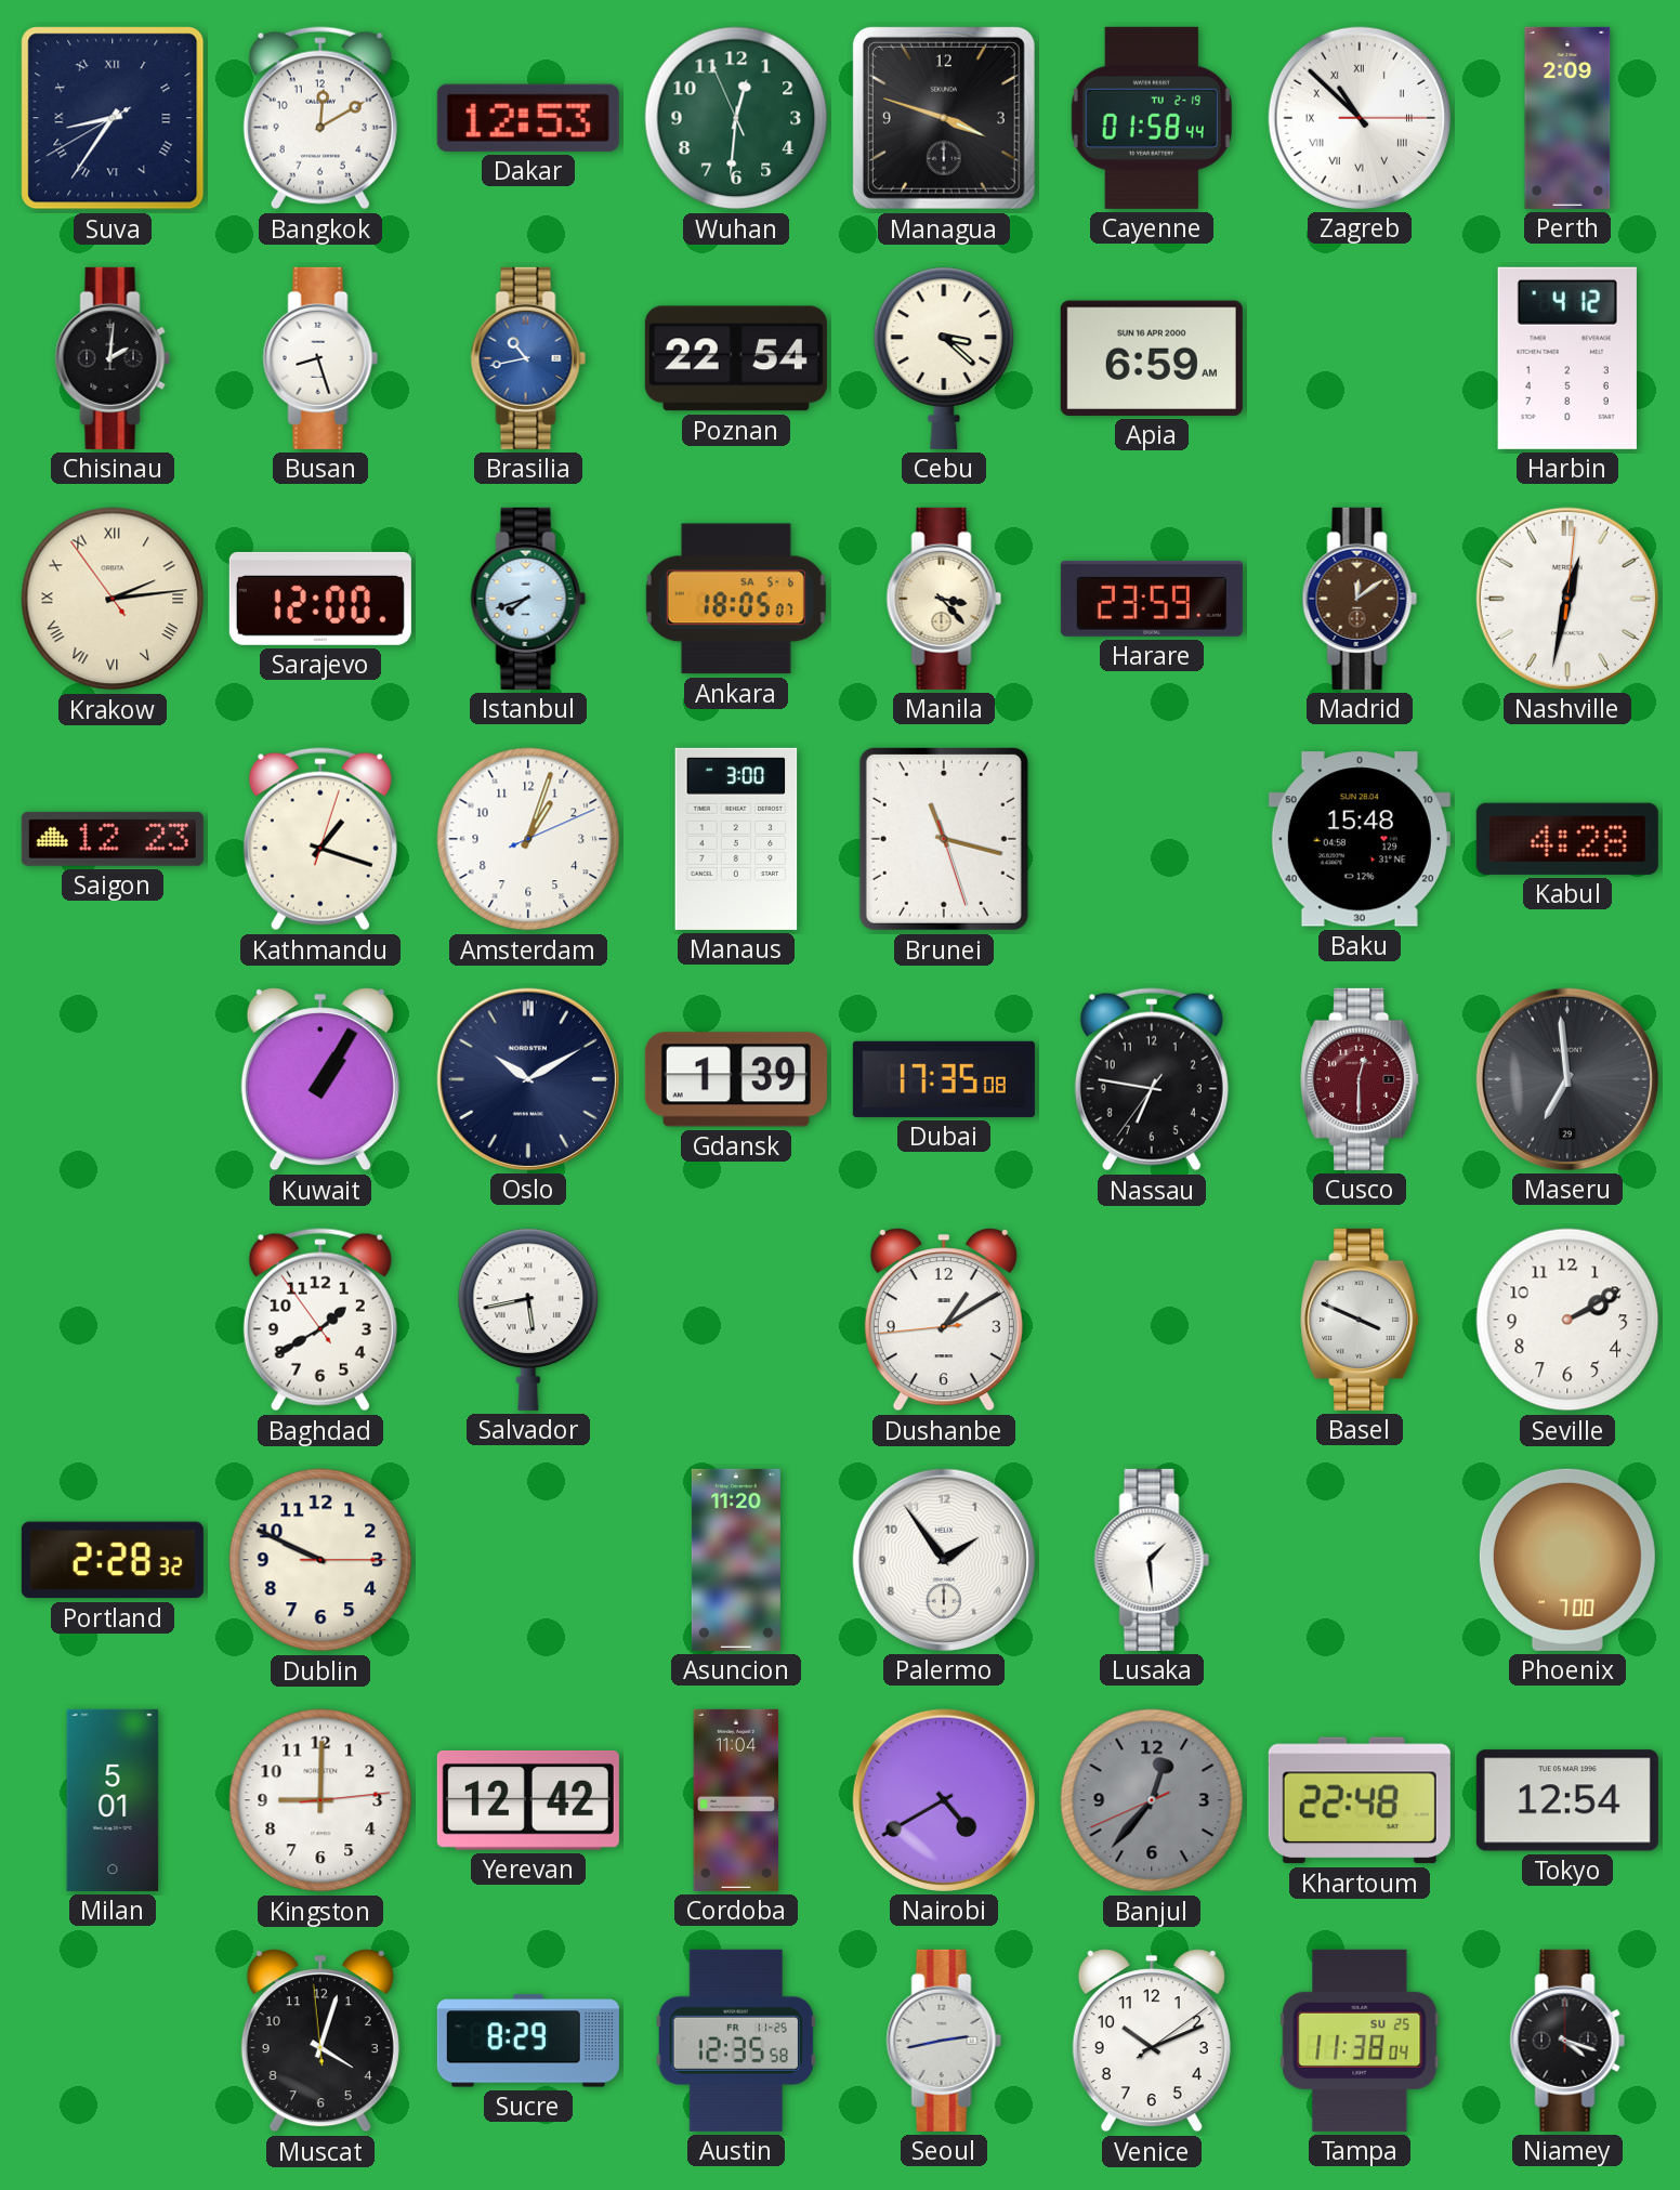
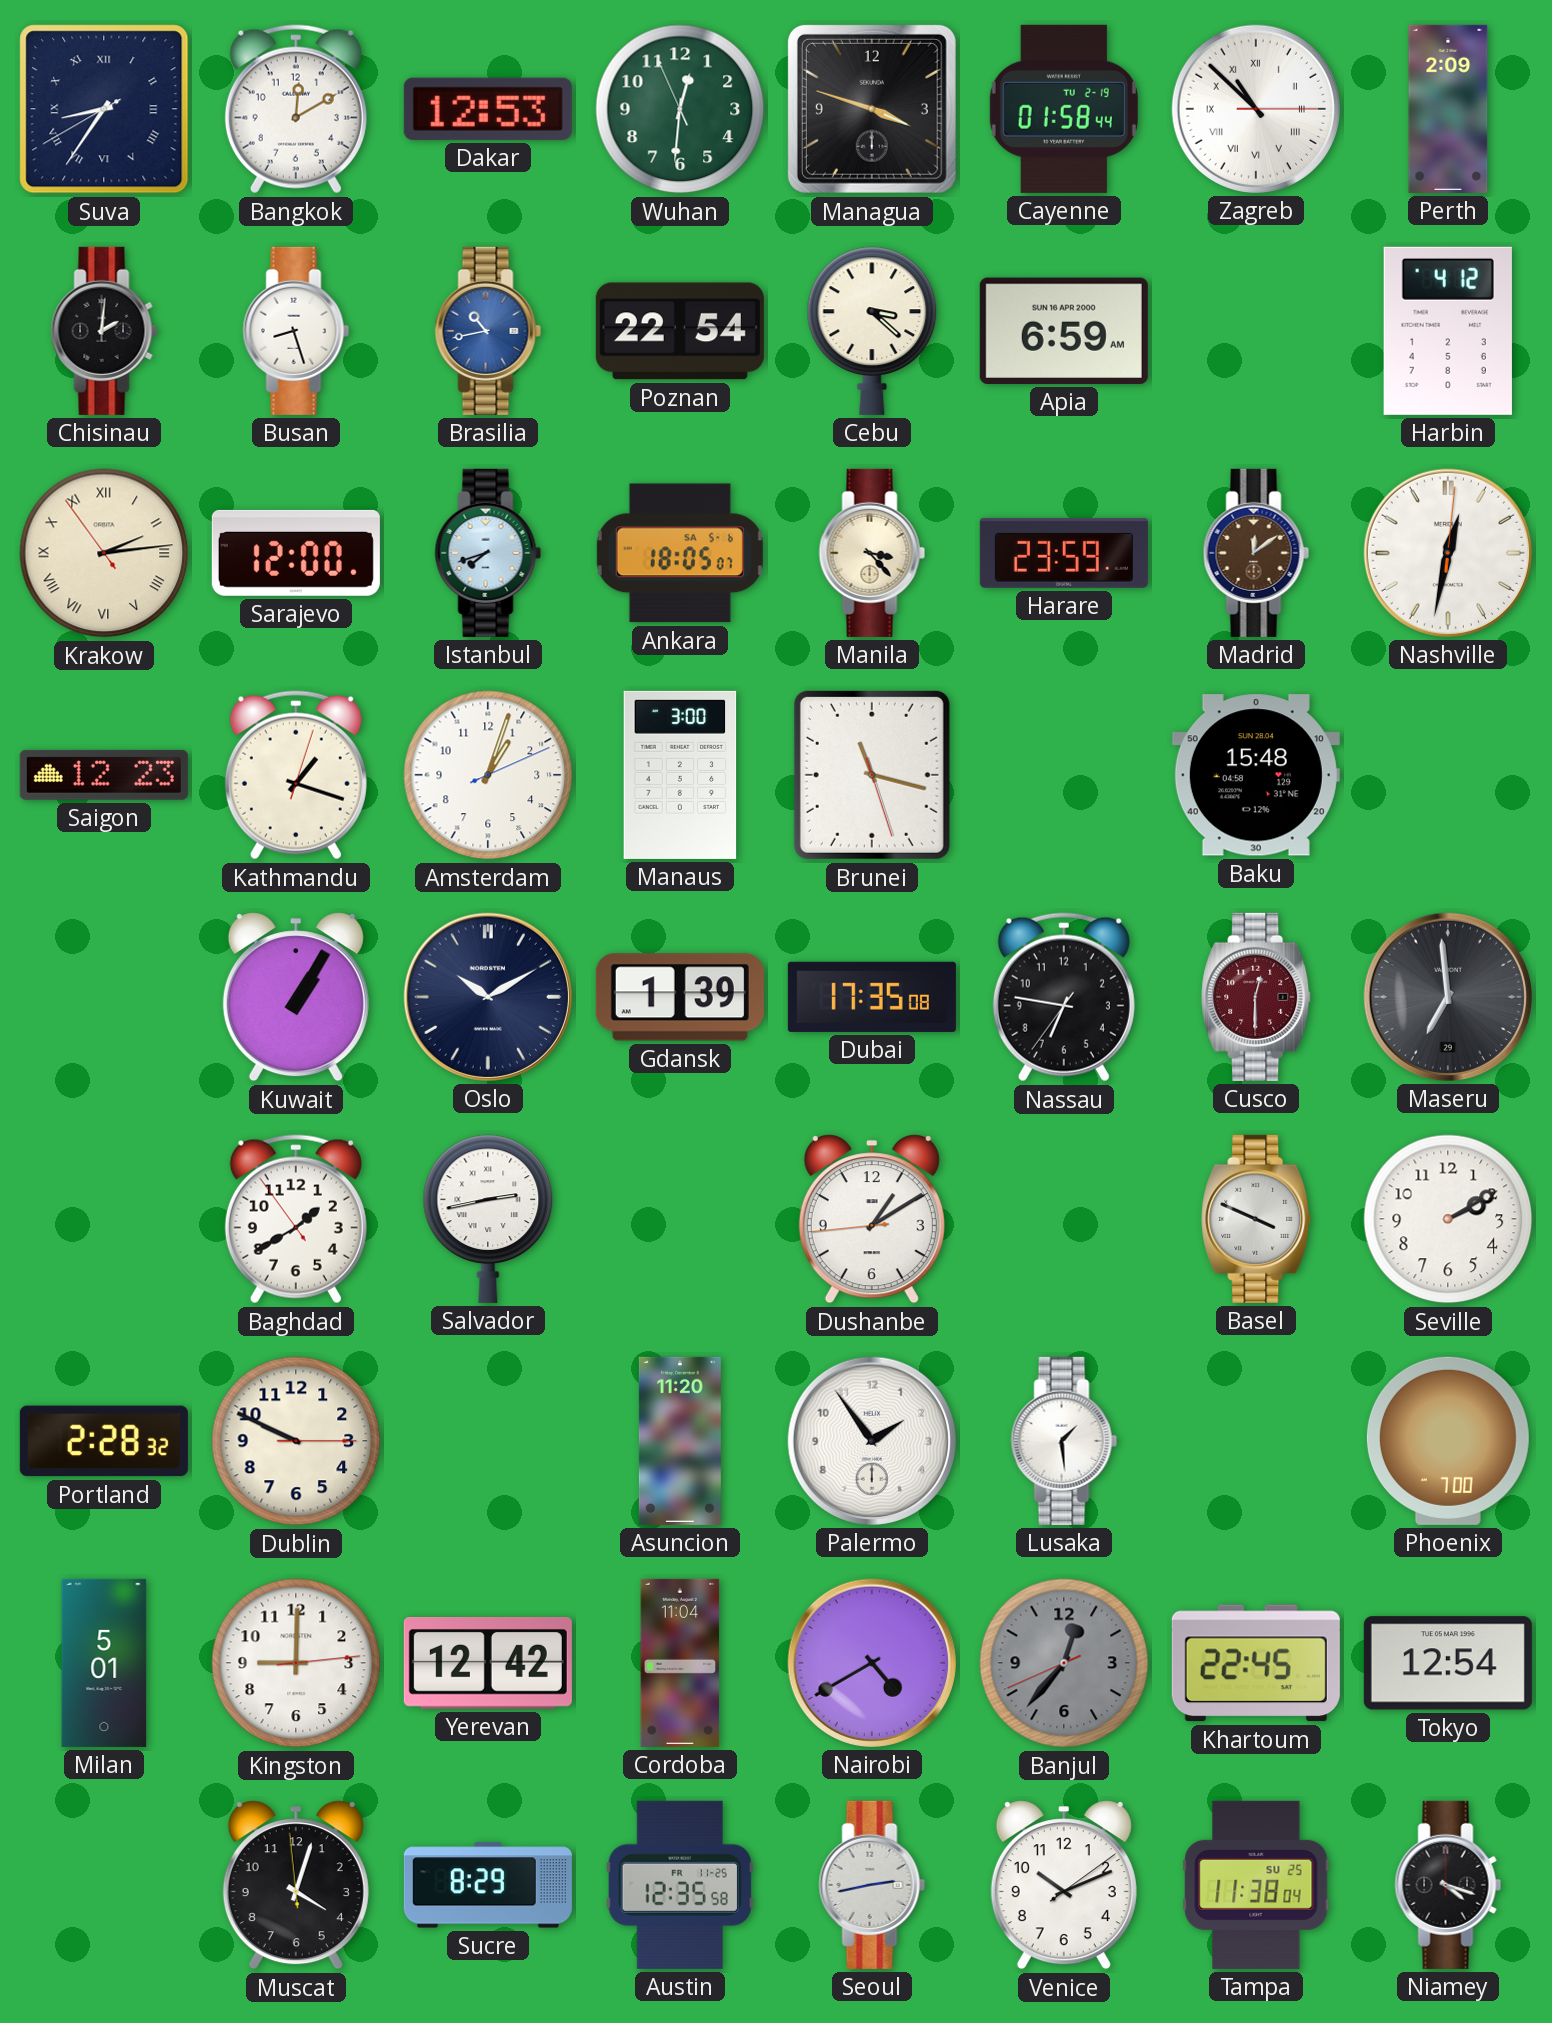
Kabul: 4:28 -> none (1567, 839)
Salvador: 5:43 -> 2:43 (488, 1219)
Khartoum: 22:48 -> 22:45 (1256, 1663)
